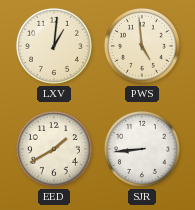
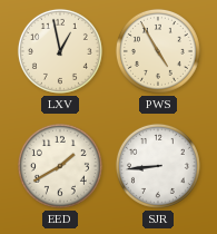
LXV: 1:01 -> 12:58 (60, 51)
PWS: 4:59 -> 4:55 (158, 51)
